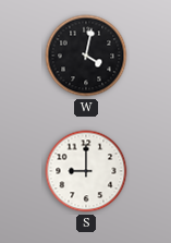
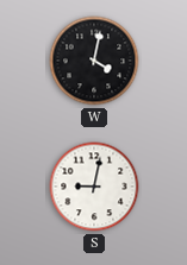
S: 9:00 -> 9:02 (94, 187)
